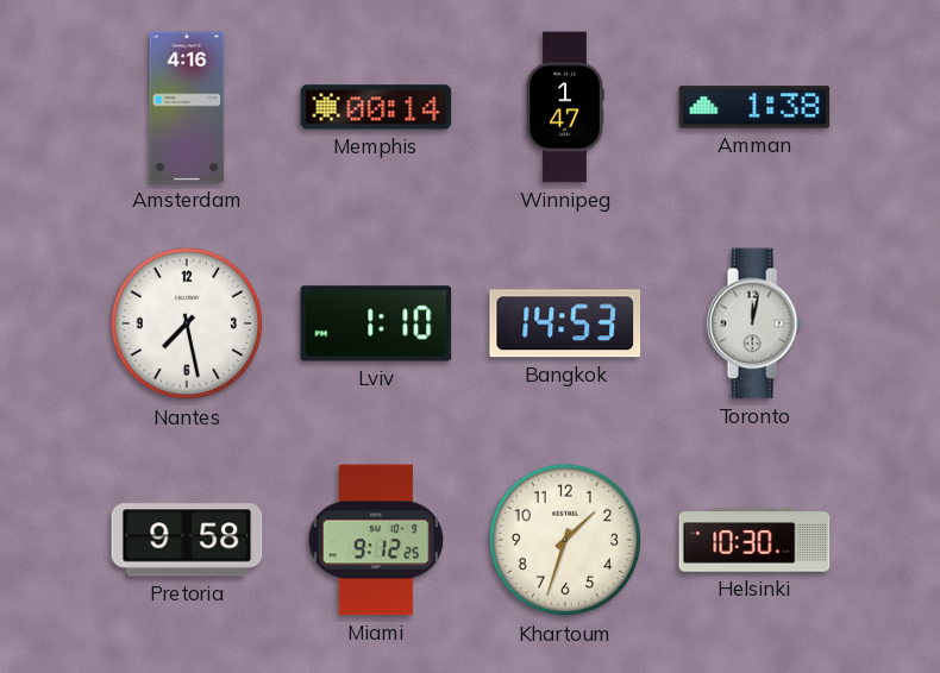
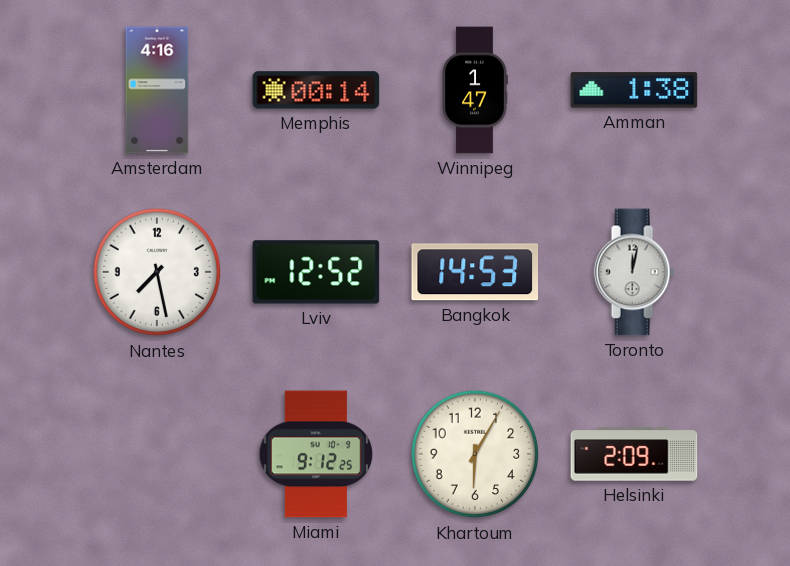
Lviv: 1:10 -> 12:52 (316, 272)
Pretoria: 9:58 -> none (187, 540)
Khartoum: 1:33 -> 6:05 (475, 454)
Helsinki: 10:30 -> 2:09 (634, 454)
